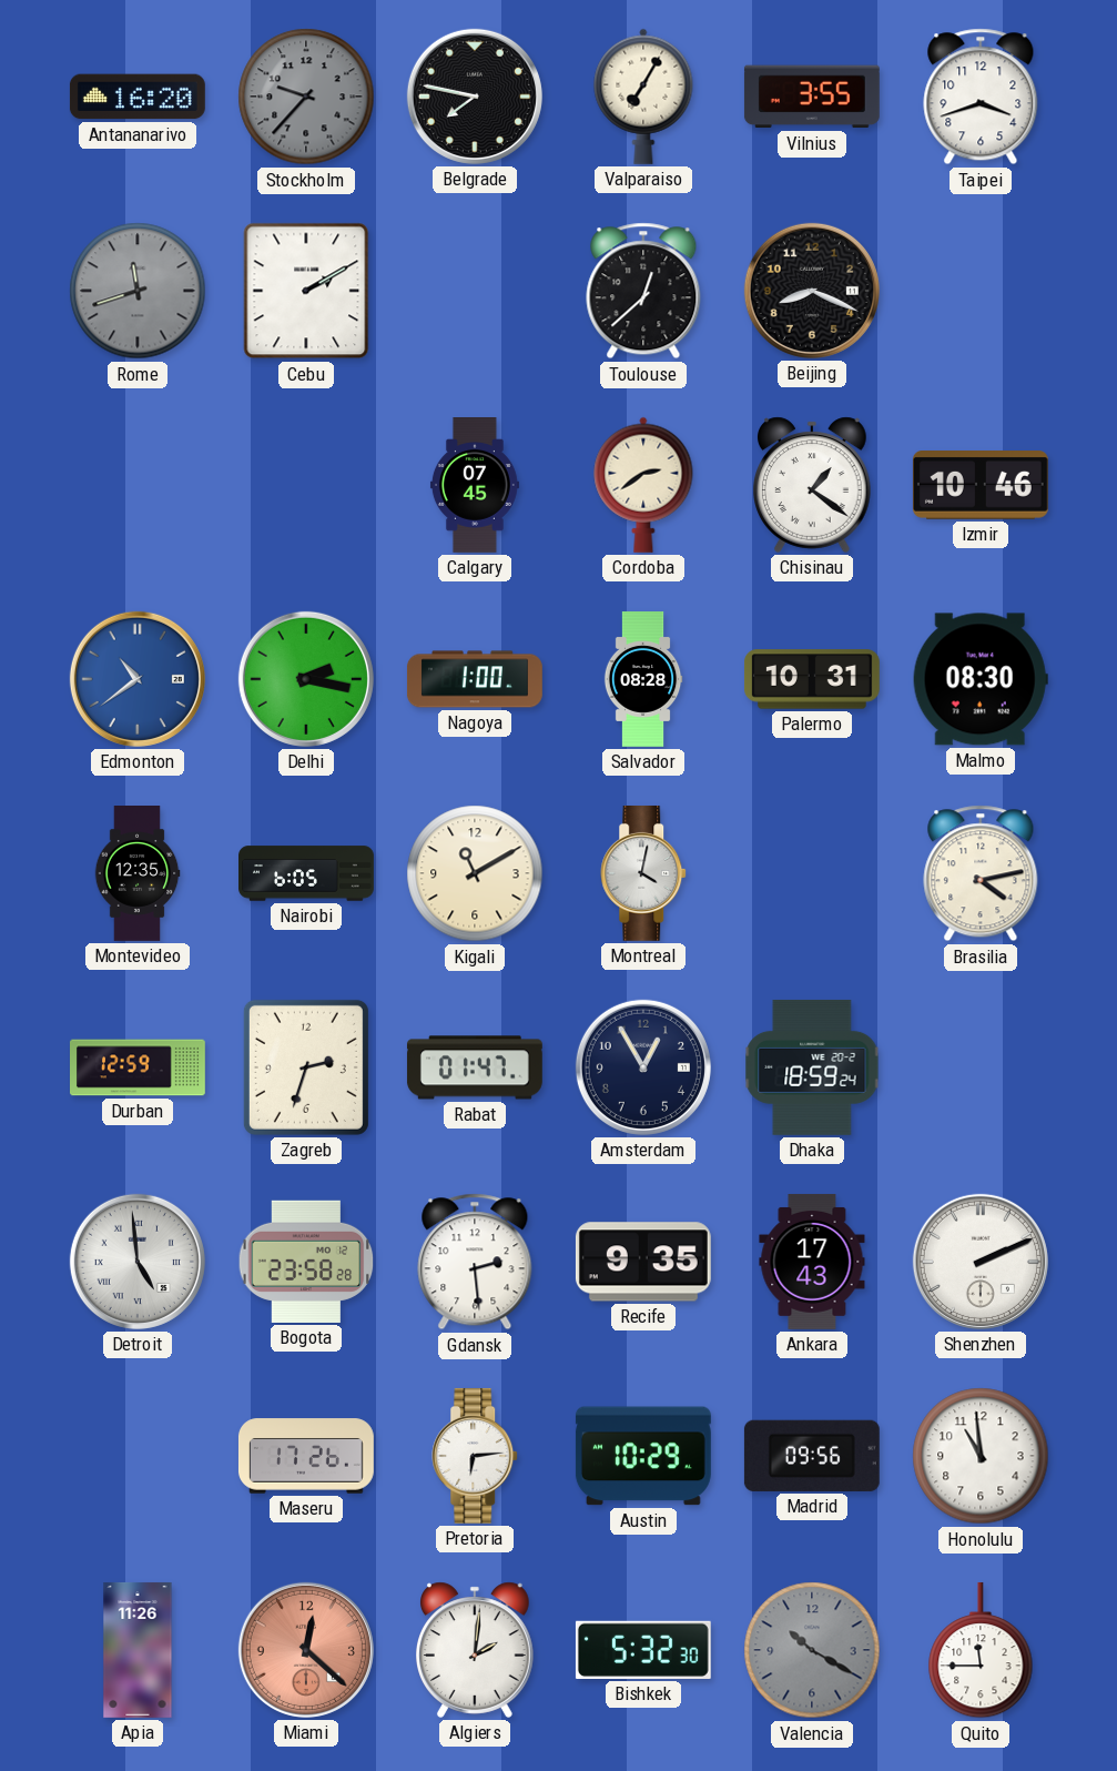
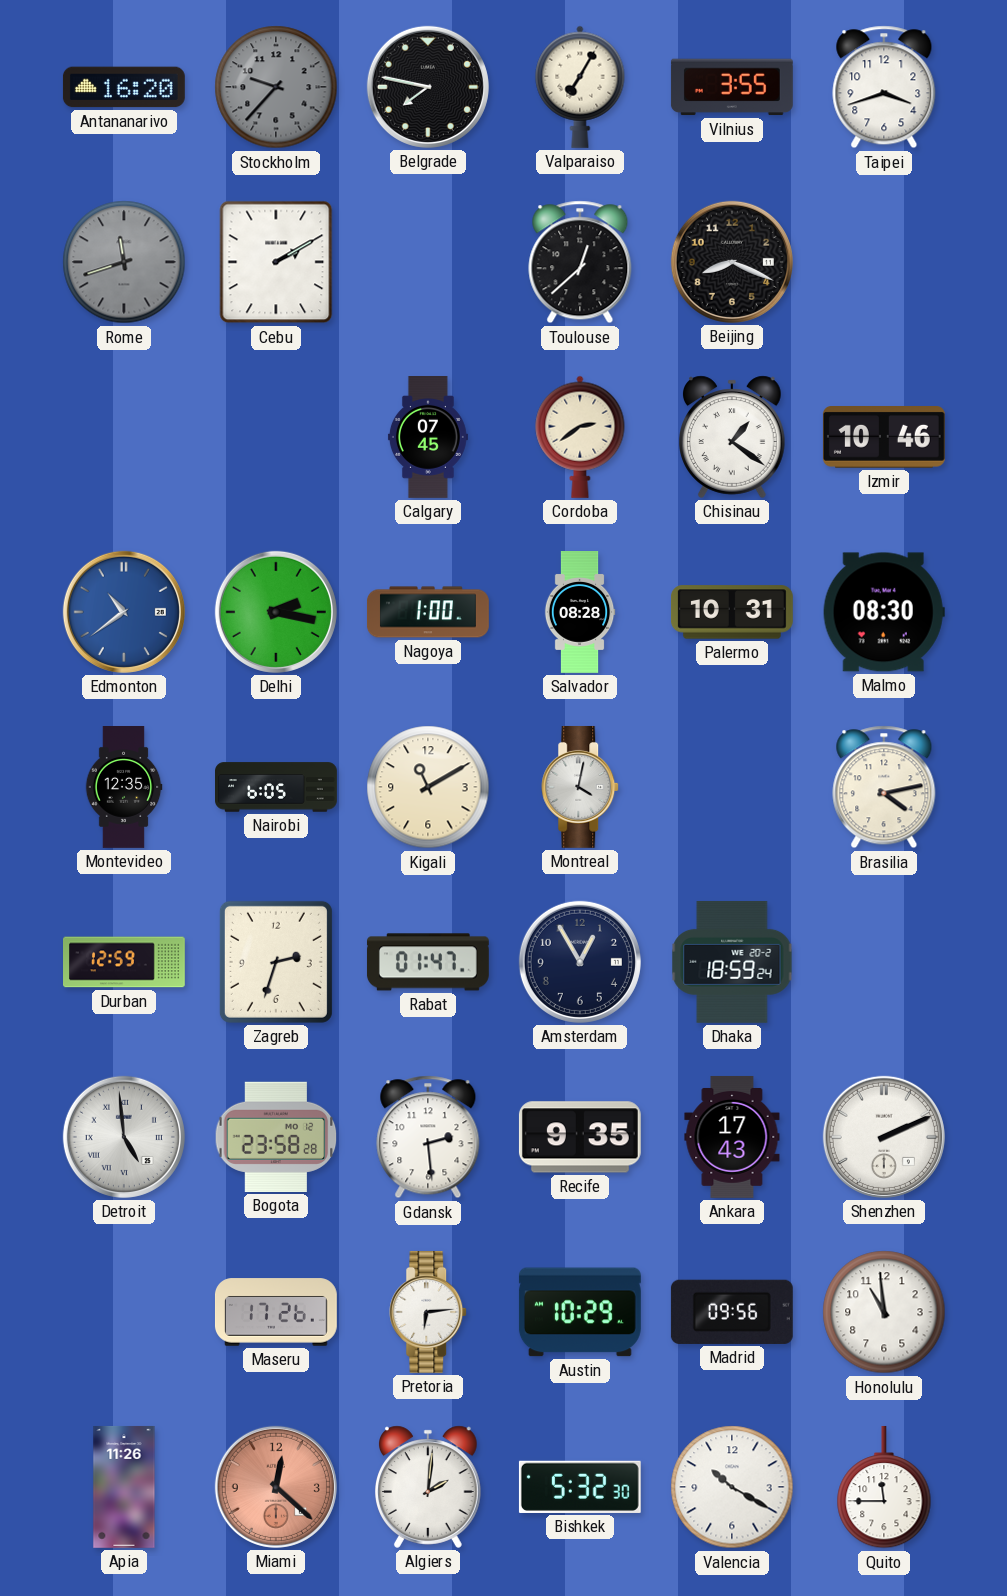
Valencia dial: grey -> white (732, 1487)
